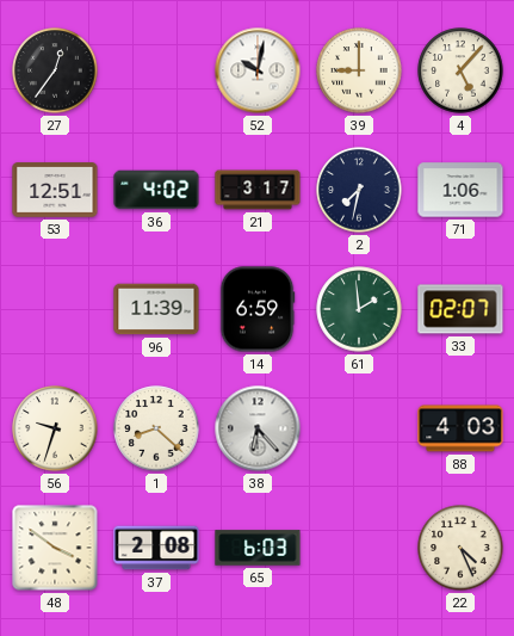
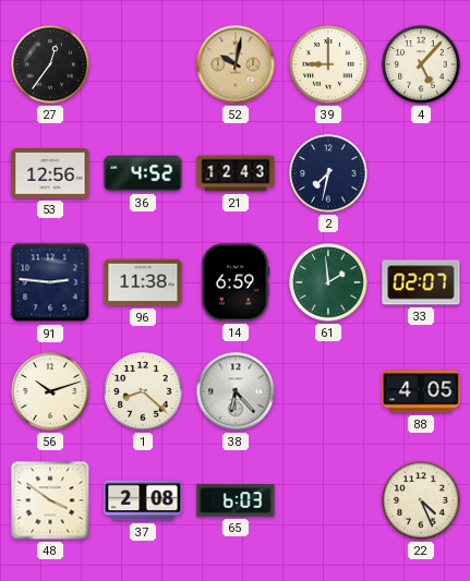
52 dial: white -> champagne (236, 64)
53: 12:51 -> 12:56 (50, 173)
36: 4:02 -> 4:52 (143, 173)
21: 3:17 -> 12:43 (236, 173)
71: 1:06 -> none (460, 190)
91: none -> 2:46 (50, 282)
96: 11:39 -> 11:38 (143, 282)
56: 9:33 -> 10:12 (50, 391)
88: 4:03 -> 4:05 (421, 391)
